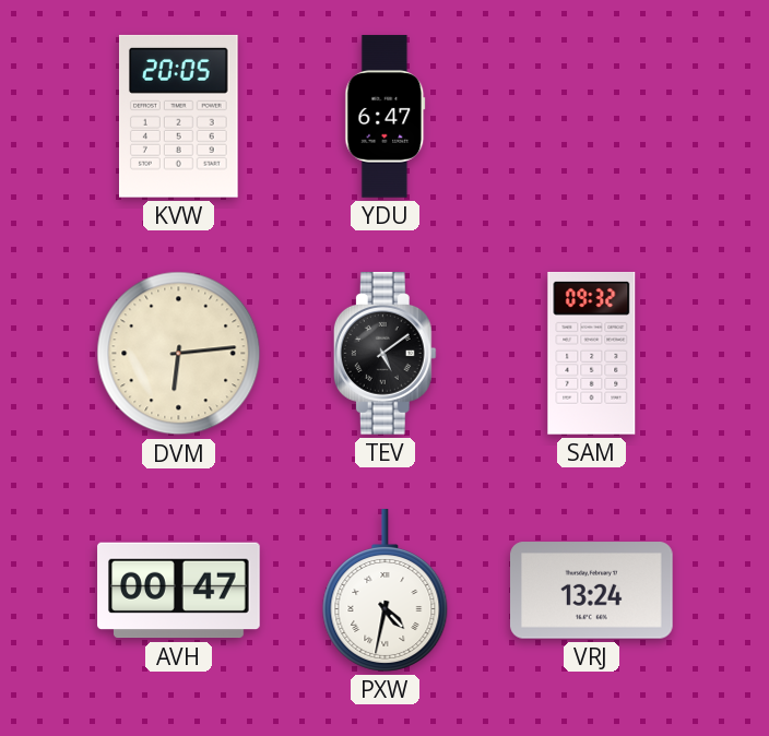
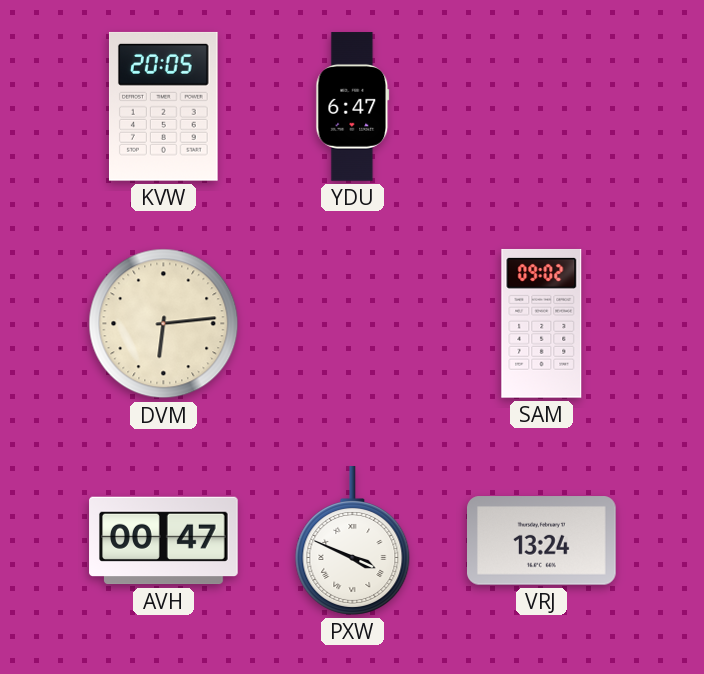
TEV: 5:09 -> none (384, 354)
SAM: 09:32 -> 09:02 (542, 323)
PXW: 4:32 -> 3:49 (353, 541)
